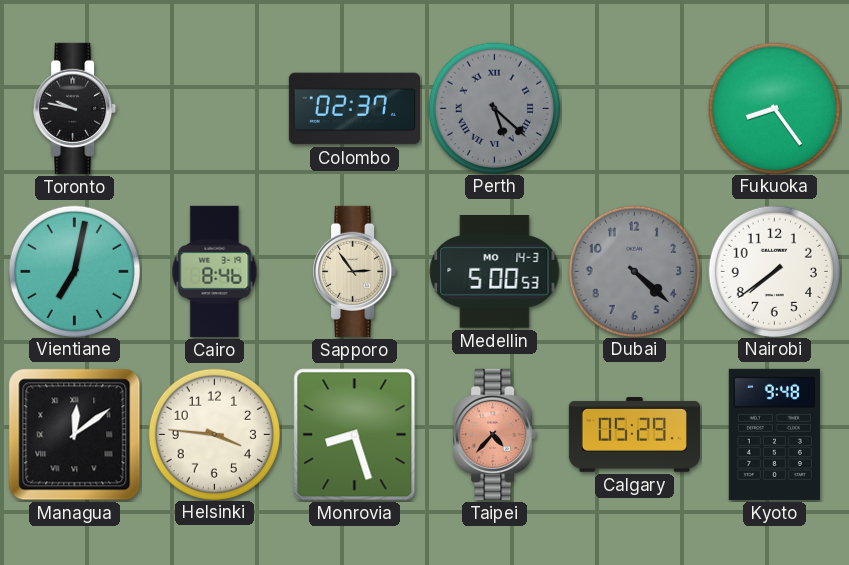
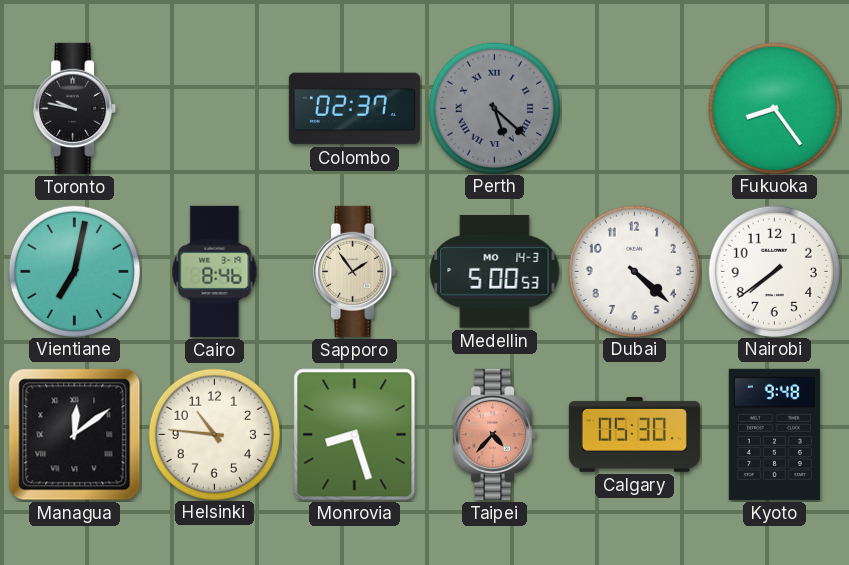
Sapporo: 2:54 -> 1:54 (355, 271)
Dubai dial: grey -> white (634, 271)
Helsinki: 3:46 -> 10:46 (214, 434)
Calgary: 05:29 -> 05:30 (634, 435)
